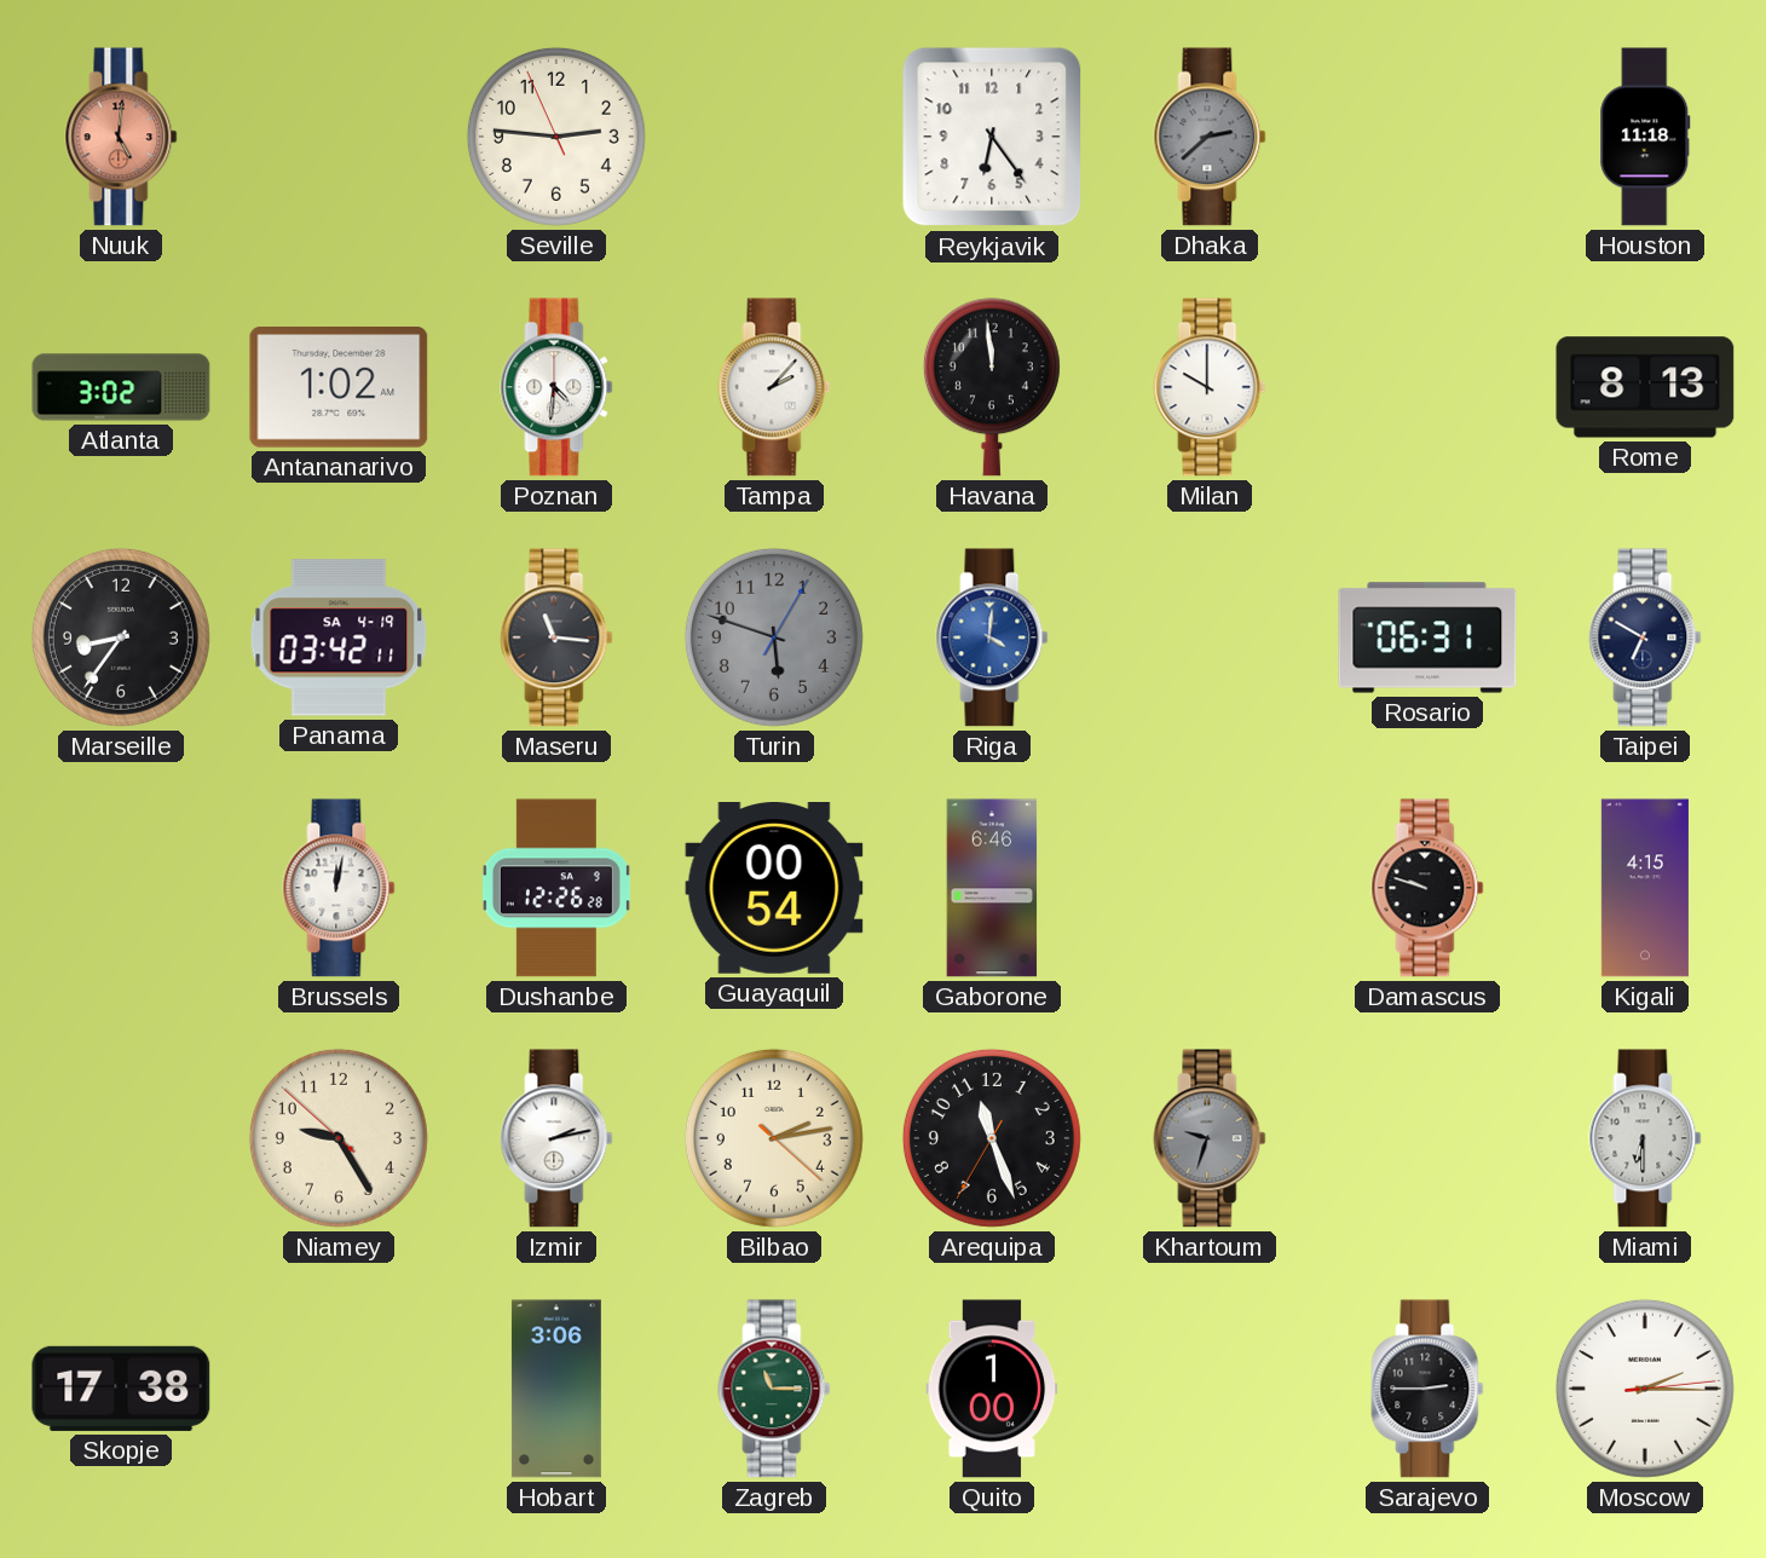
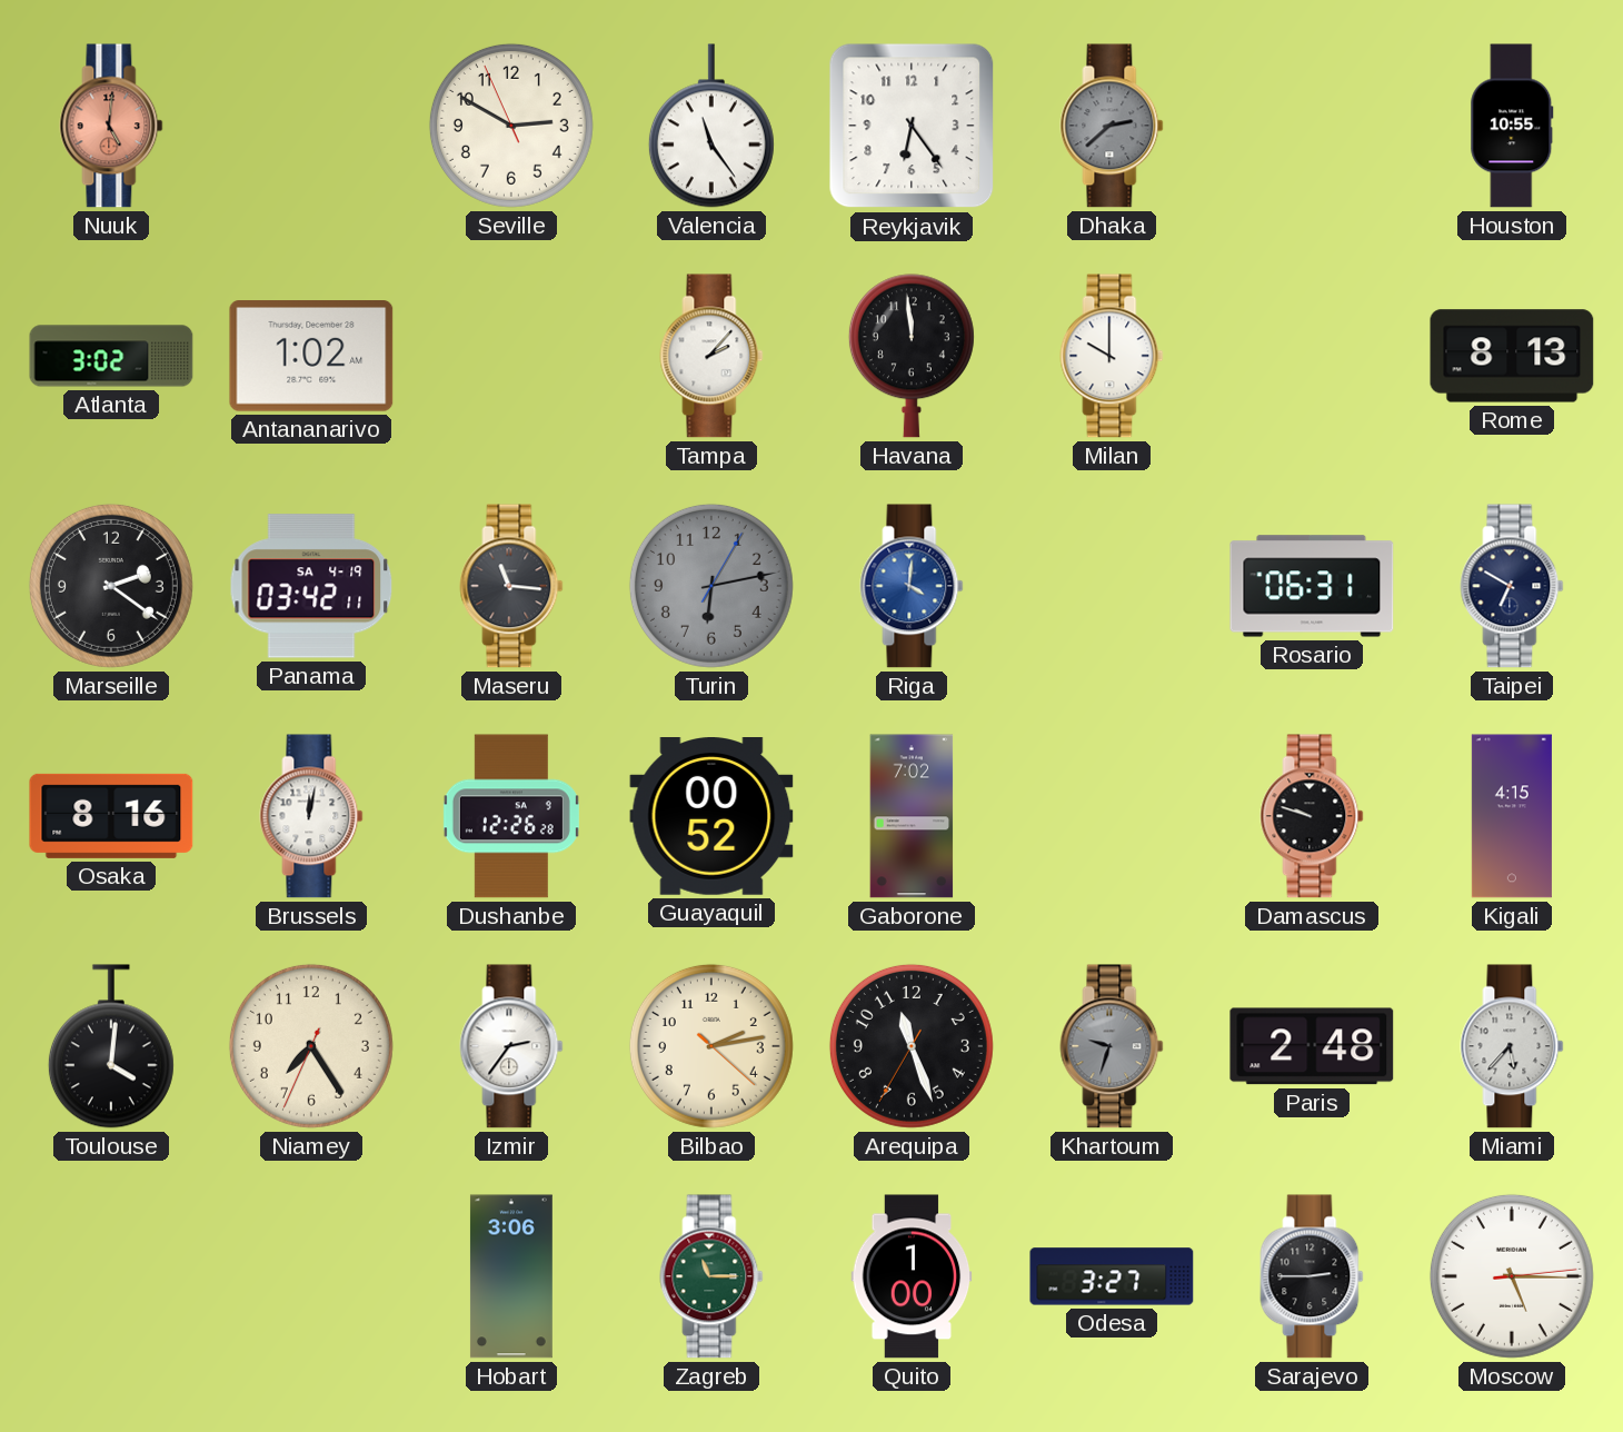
Seville: 2:45 -> 2:49 (511, 126)
Valencia: none -> 11:24 (711, 126)
Houston: 11:18 -> 10:55 (1512, 126)
Poznan: 4:31 -> none (556, 387)
Marseille: 8:36 -> 2:21 (111, 586)
Turin: 5:48 -> 6:13 (711, 586)
Osaka: none -> 8:16 (111, 816)
Guayaquil: 00:54 -> 00:52 (711, 817)
Gaborone: 6:46 -> 7:02 (912, 816)
Toulouse: none -> 4:01 (111, 1046)
Niamey: 9:24 -> 7:24 (311, 1046)
Izmir: 2:13 -> 2:36 (511, 1046)
Paris: none -> 2:48 (1312, 1046)
Miami: 6:30 -> 5:37 (1512, 1046)
Skopje: 17:38 -> none (121, 1389)
Odesa: none -> 3:27 (1112, 1276)
Moscow: 2:15 -> 5:15 (1512, 1276)
